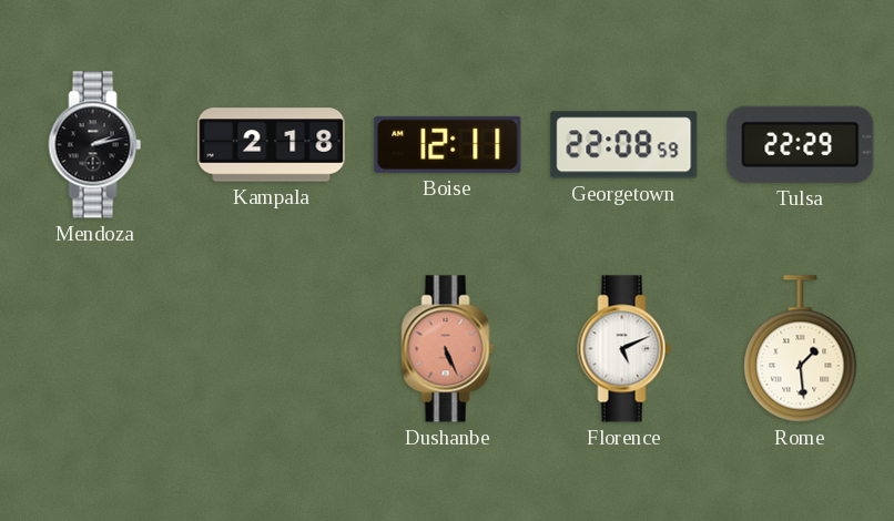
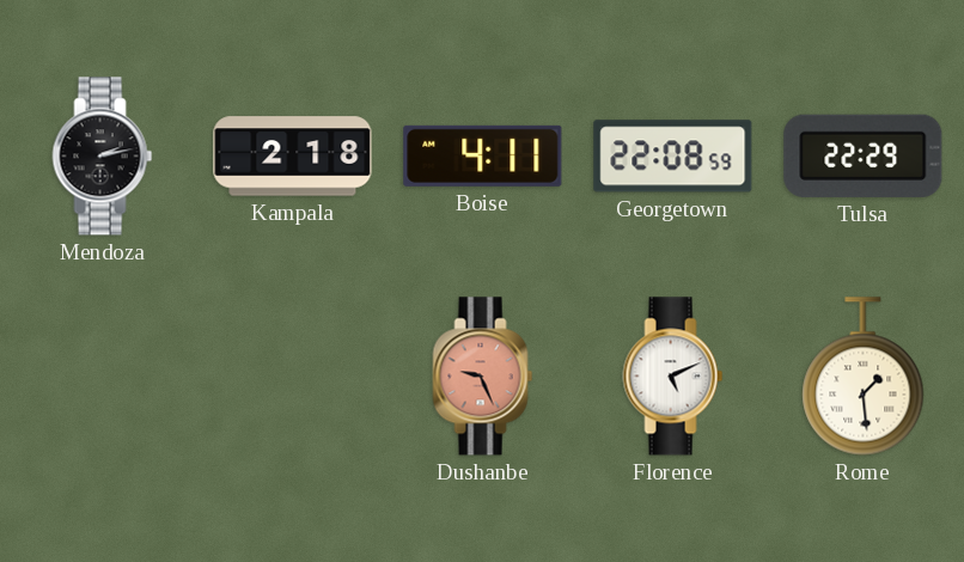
Boise: 12:11 -> 4:11 (483, 155)
Dushanbe: 5:26 -> 9:26 (483, 377)
